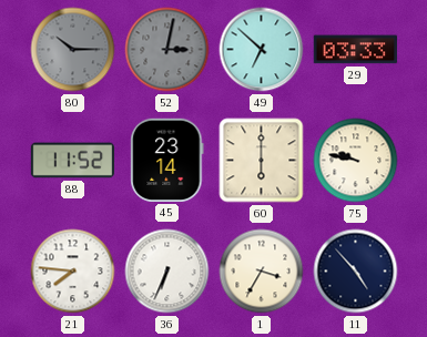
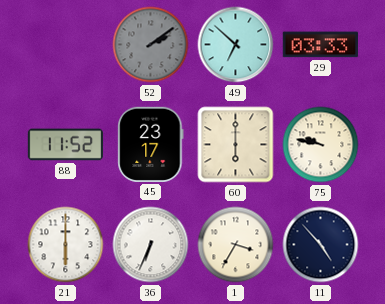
80: 10:15 -> none (73, 50)
52: 3:02 -> 2:09 (151, 45)
45: 23:14 -> 23:17 (151, 144)
21: 7:46 -> 6:00 (66, 245)
